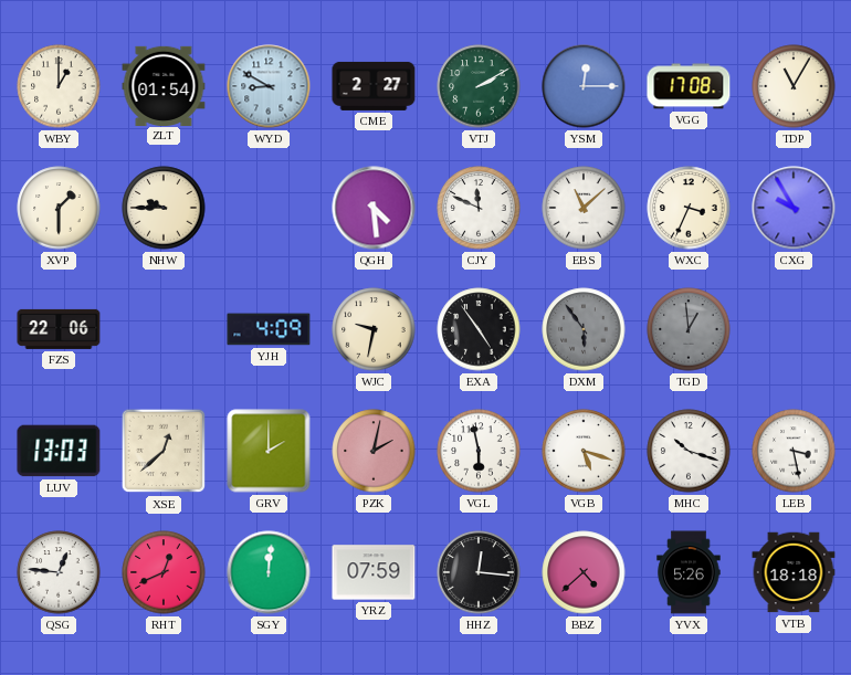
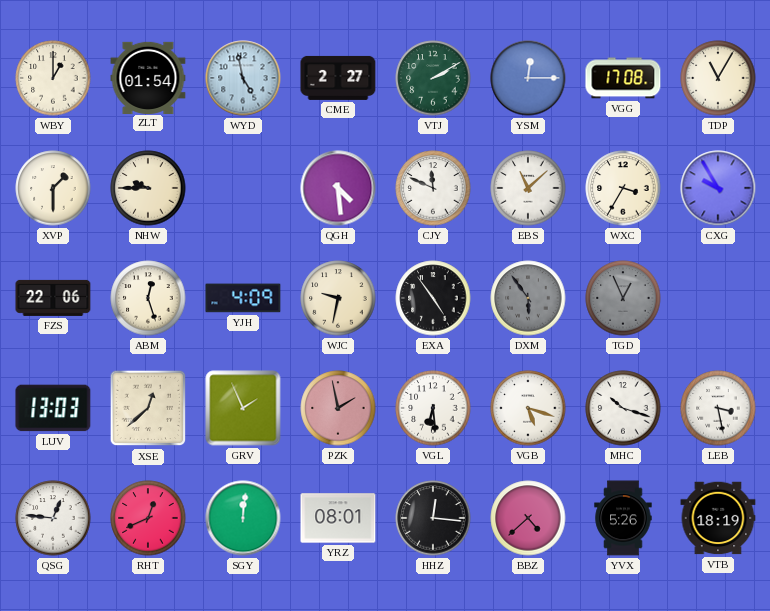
WYD: 8:50 -> 4:58 (243, 78)
WXC: 3:34 -> 3:35 (623, 188)
ABM: none -> 12:27 (148, 298)
TGD: 12:59 -> 12:56 (623, 298)
GRV: 2:00 -> 1:56 (243, 408)
PZK: 2:02 -> 1:58 (338, 408)
VGL: 5:58 -> 6:29 (433, 408)
YRZ: 07:59 -> 08:01 (338, 518)
VTB: 18:18 -> 18:19 (718, 518)
